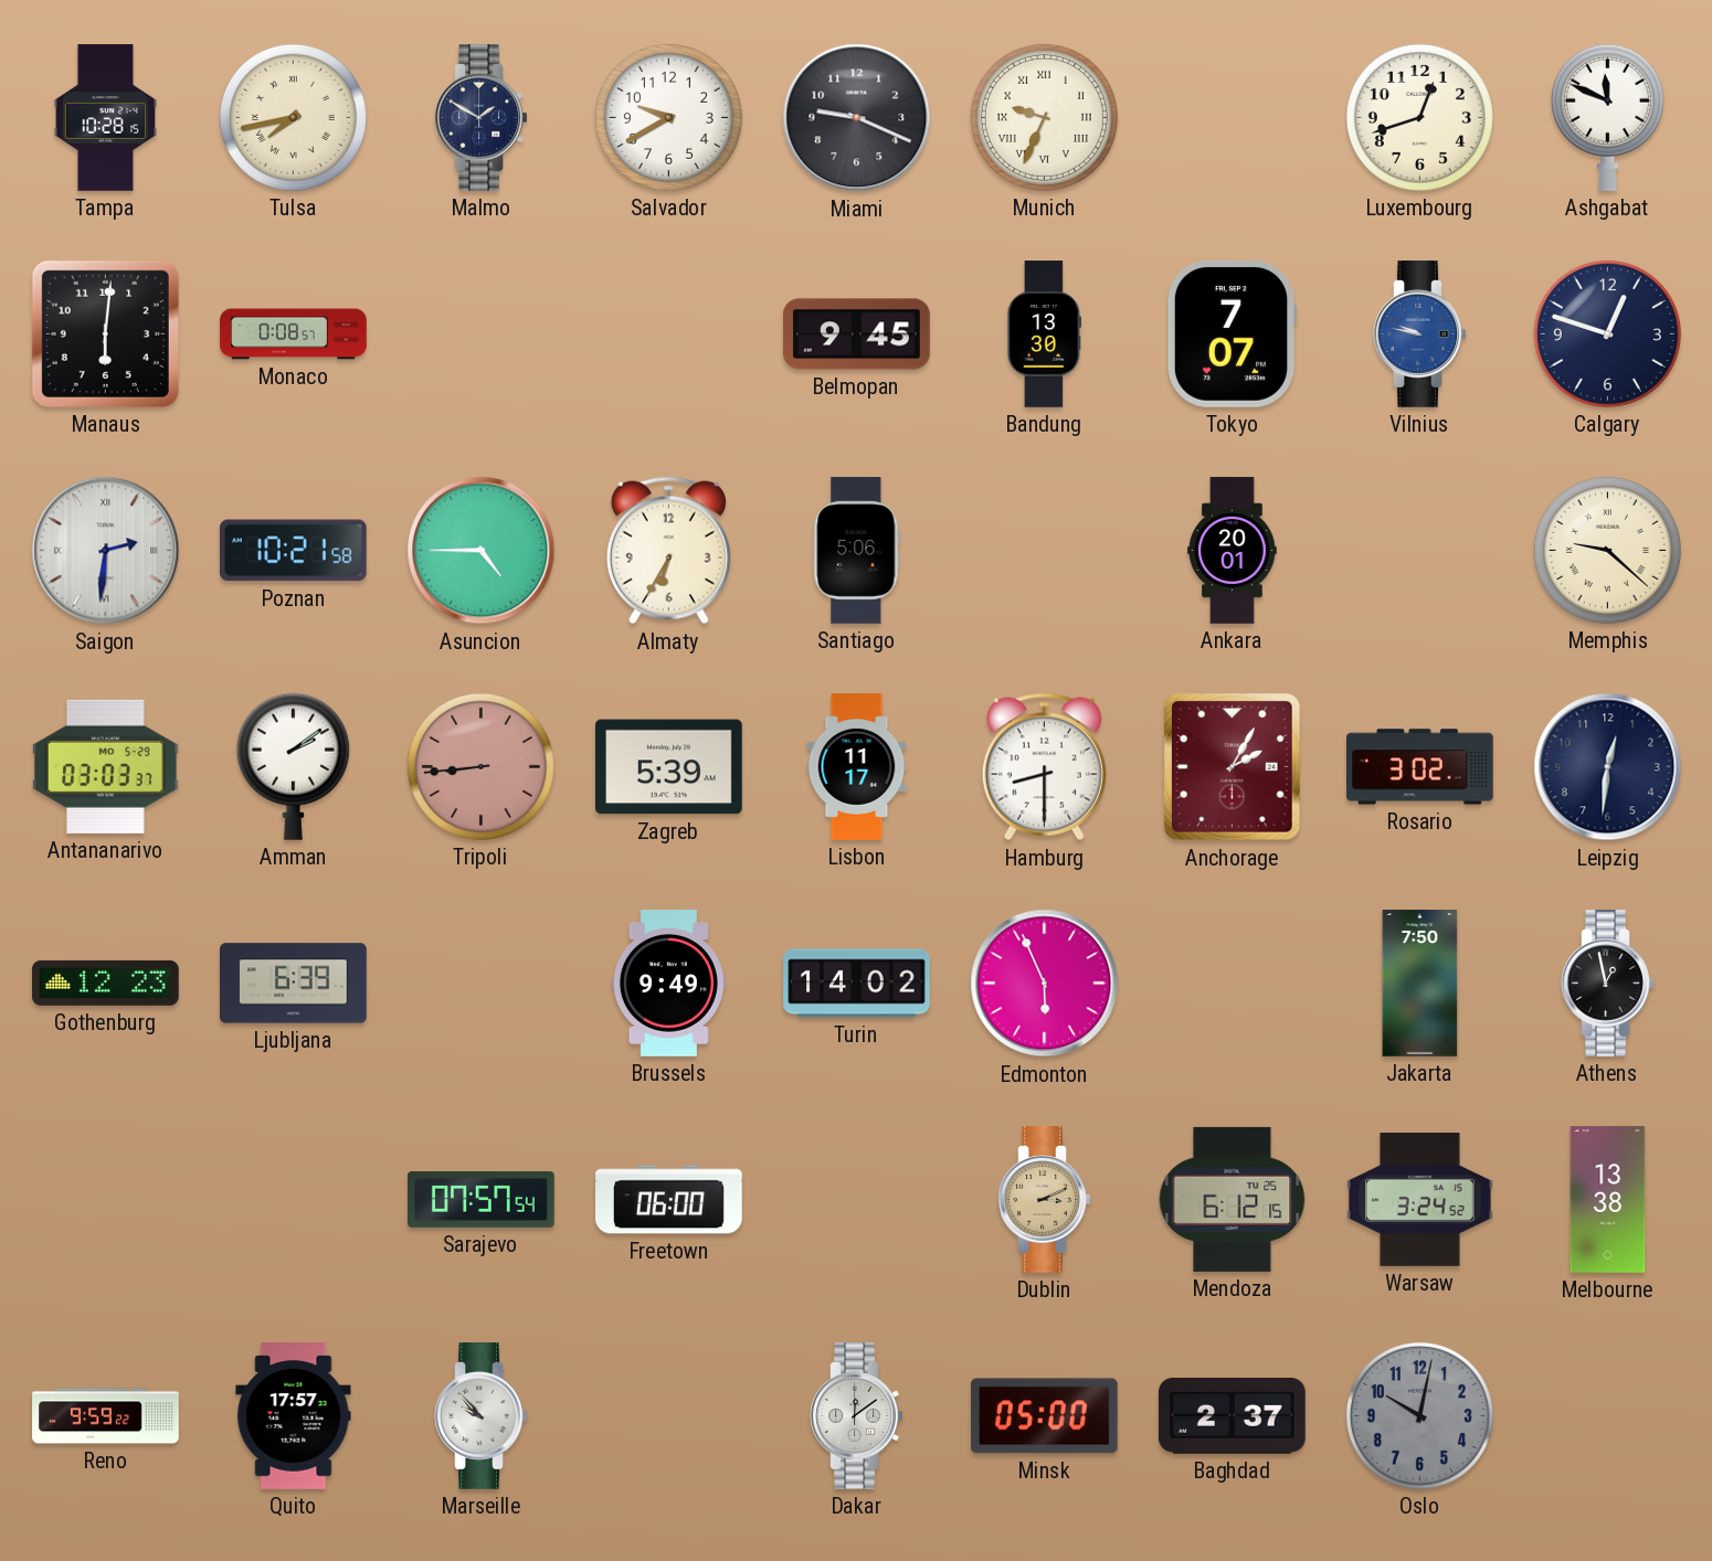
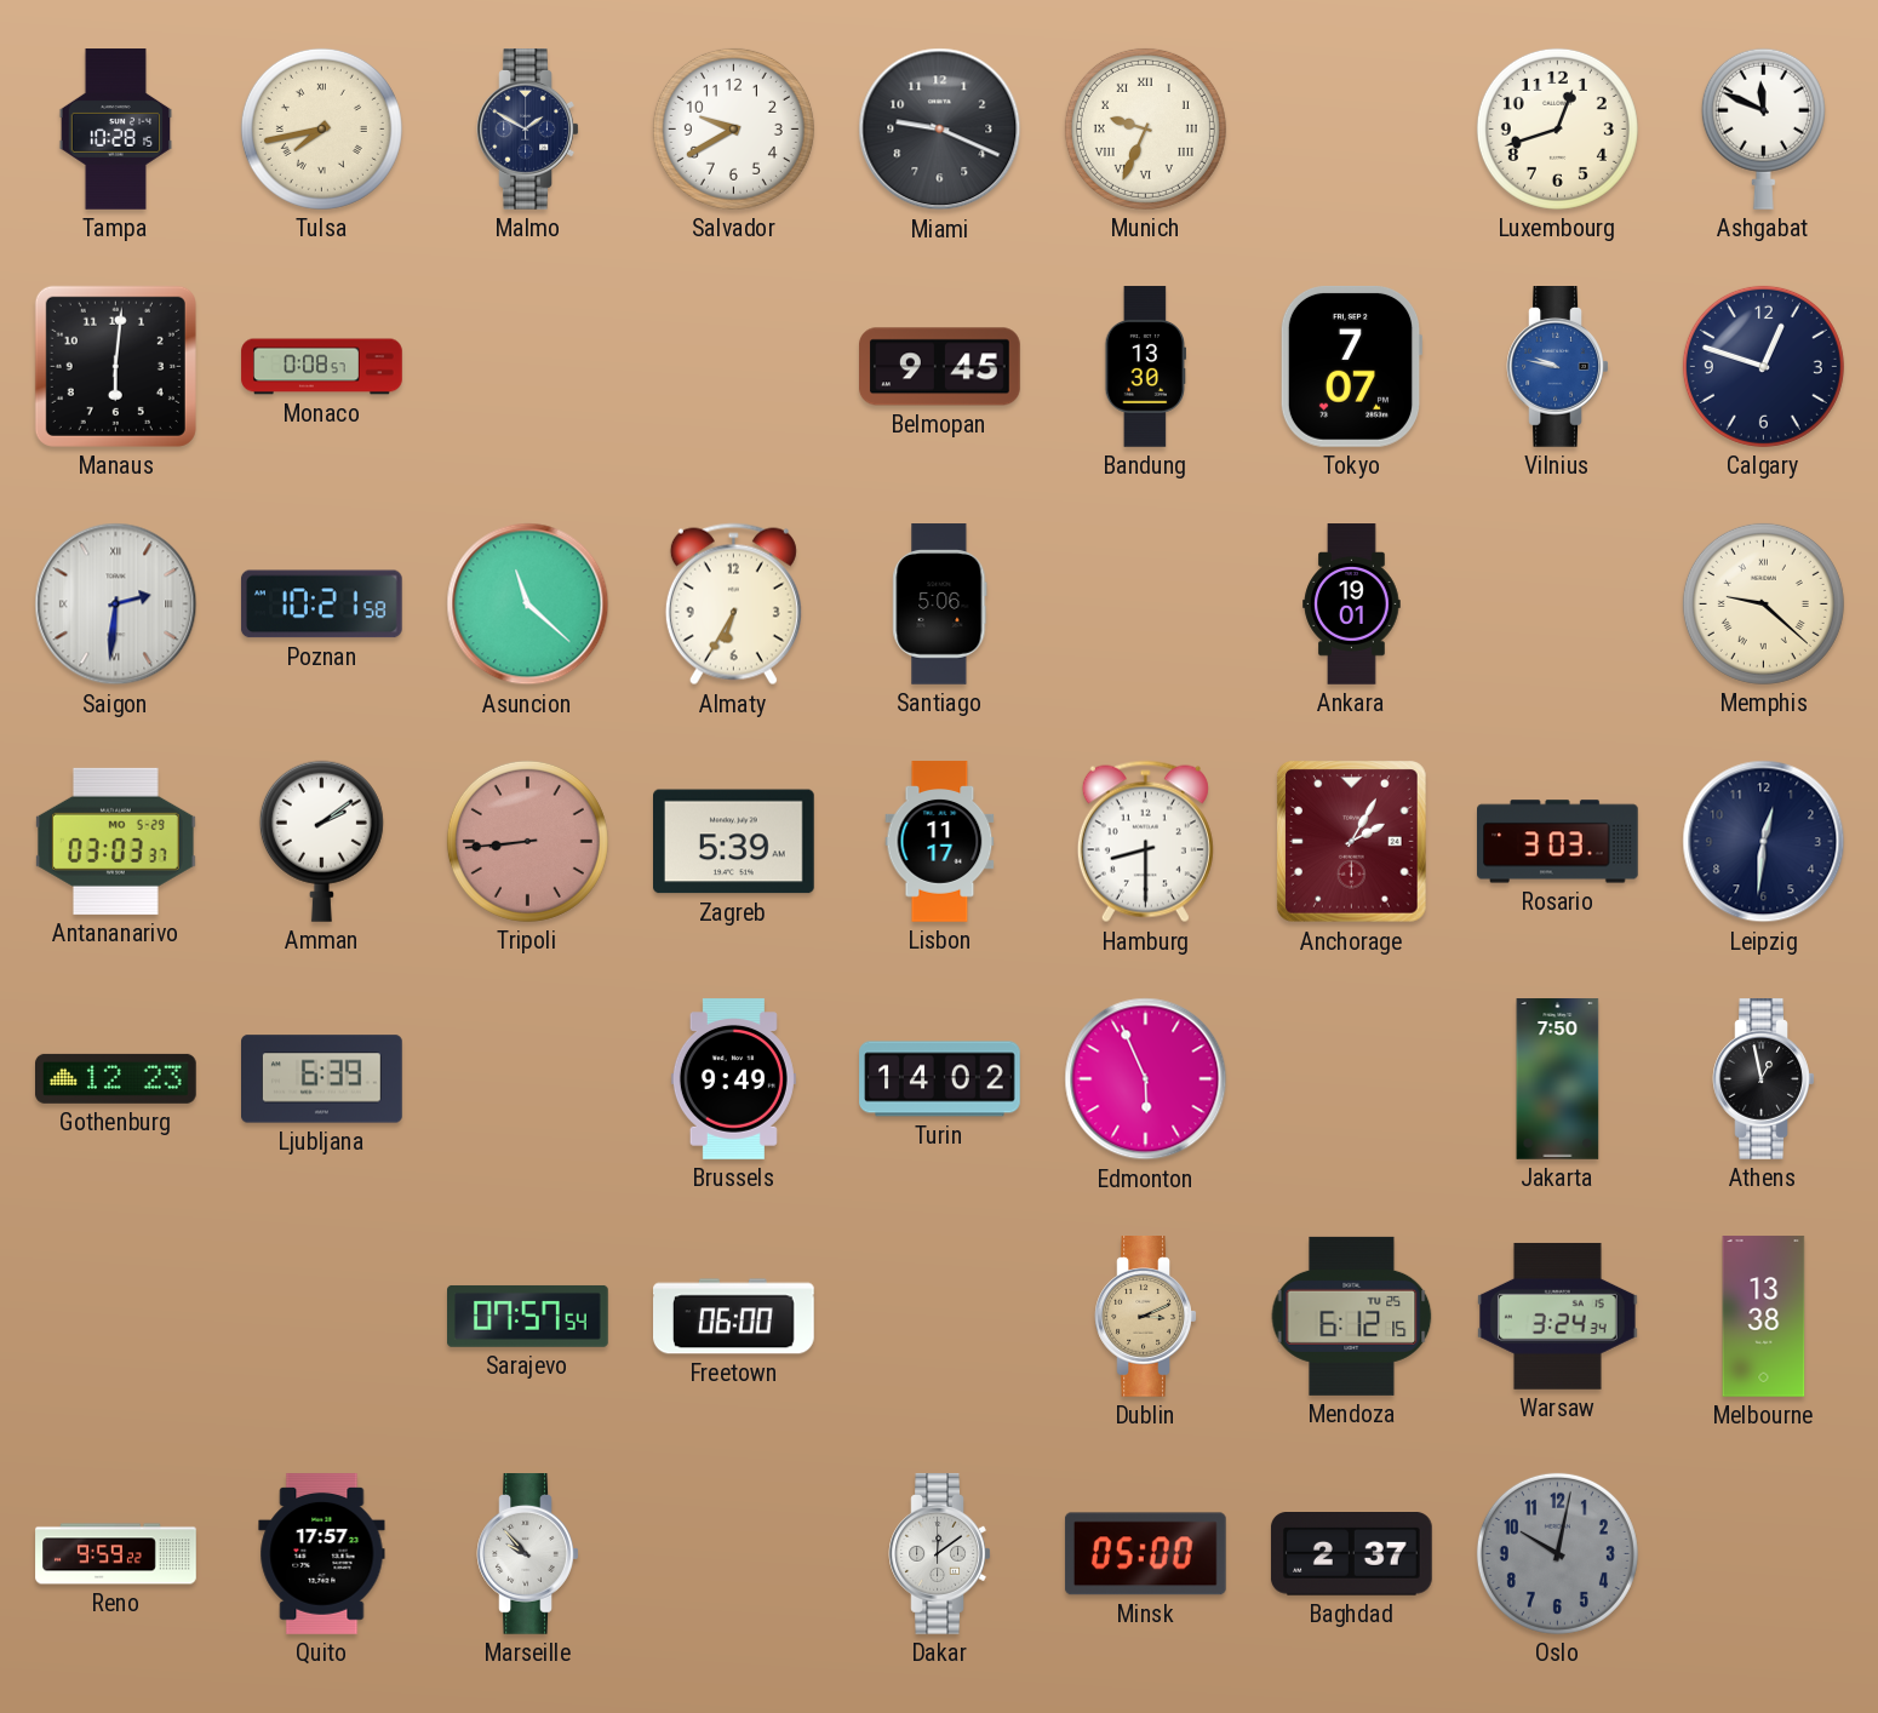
Asuncion: 4:45 -> 11:22 (528, 605)
Ankara: 20:01 -> 19:01 (1352, 605)
Rosario: 3:02 -> 3:03 (1558, 842)
Warsaw: 3:24:52 -> 3:24:34 (1558, 1316)
